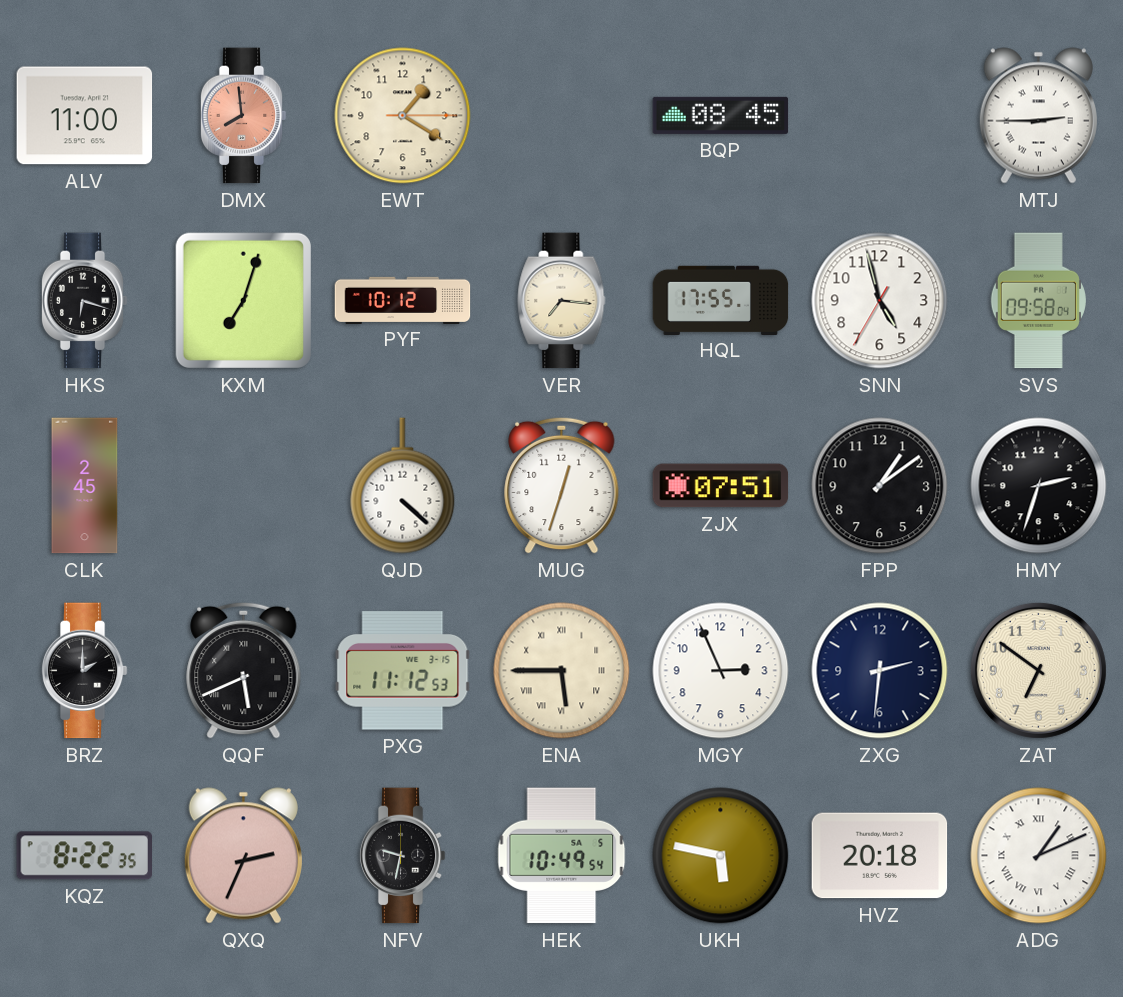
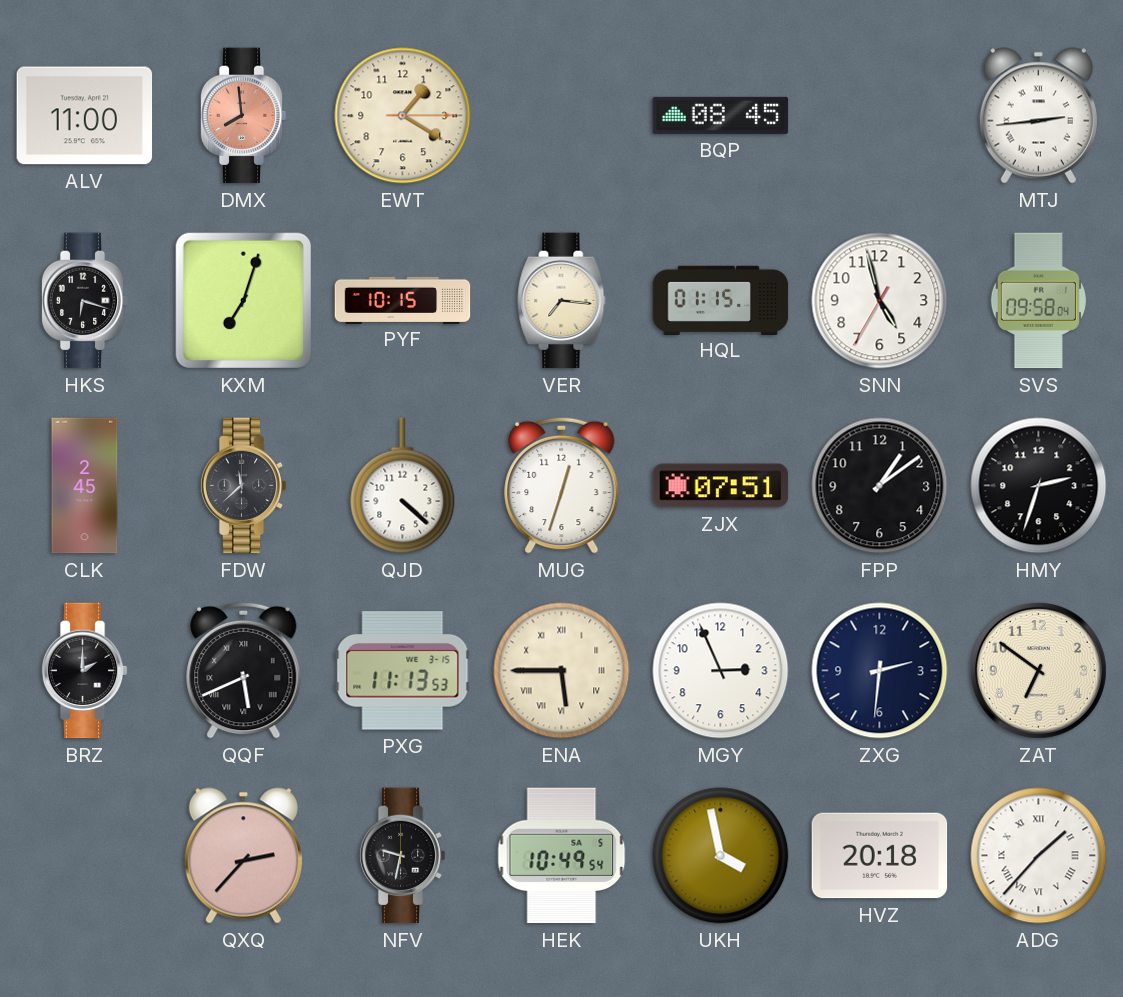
MTJ: 2:45 -> 2:44 (1038, 116)
PYF: 10:12 -> 10:15 (403, 300)
HQL: 17:55 -> 01:15 (721, 300)
FDW: none -> 11:38 (243, 486)
PXG: 11:12 -> 11:13 (403, 671)
KQZ: 8:22 -> none (84, 856)
QXQ: 2:34 -> 2:37 (243, 856)
UKH: 5:47 -> 3:58 (721, 856)
ADG: 1:11 -> 1:37 (1039, 856)
